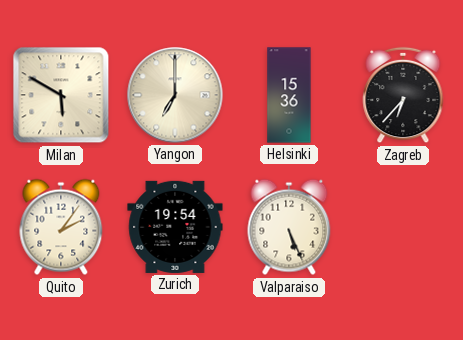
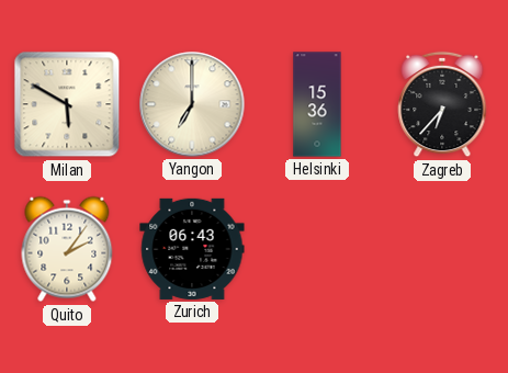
Zurich: 19:54 -> 06:43 (192, 249)
Valparaiso: 5:26 -> none (289, 227)
